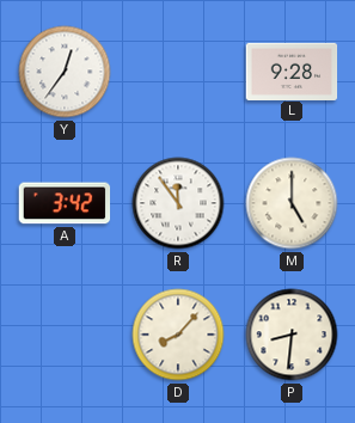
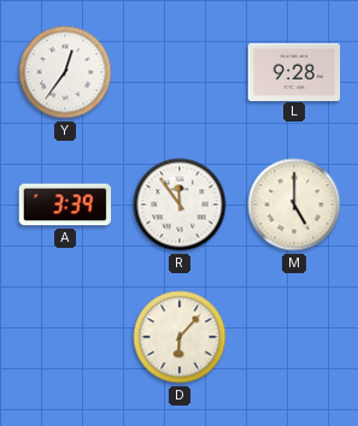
A: 3:42 -> 3:39 (65, 205)
D: 8:07 -> 6:07 (180, 337)
P: 8:31 -> none (292, 335)
